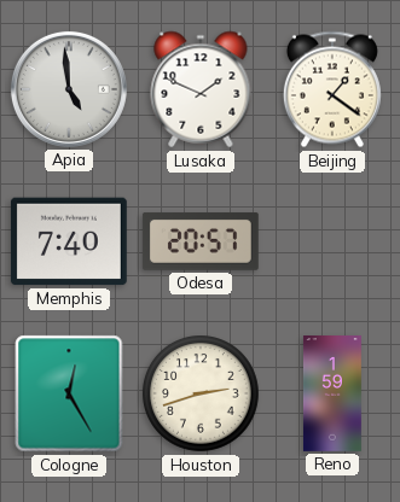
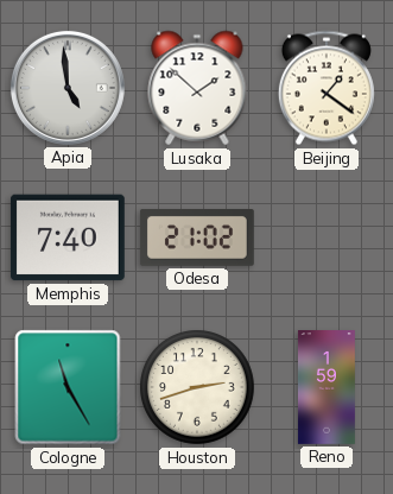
Lusaka: 1:49 -> 1:52 (197, 88)
Odesa: 20:57 -> 21:02 (197, 239)
Cologne: 12:25 -> 11:25 (68, 387)
